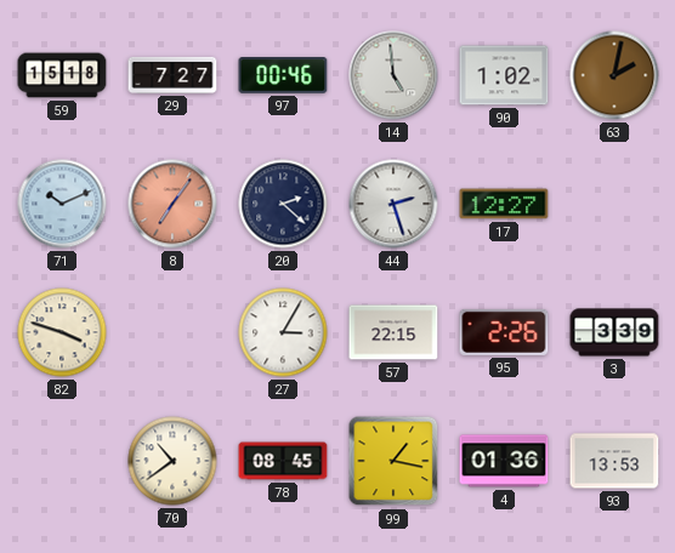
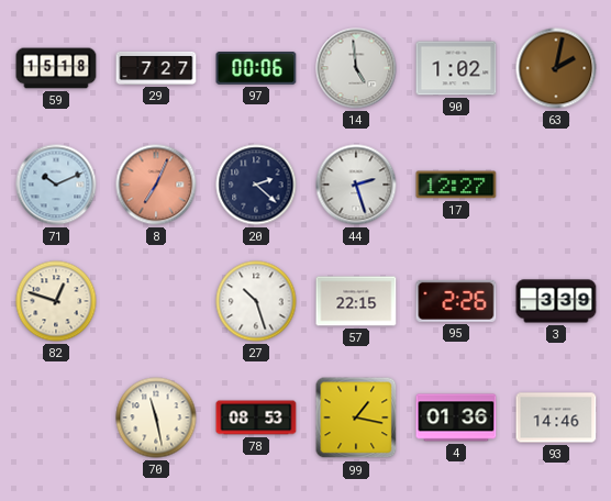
97: 00:46 -> 00:06 (256, 69)
8: 7:06 -> 7:04 (156, 185)
82: 3:48 -> 12:48 (56, 301)
27: 3:05 -> 10:27 (256, 301)
70: 10:39 -> 11:28 (156, 417)
78: 08:45 -> 08:53 (256, 417)
93: 13:53 -> 14:46 (556, 417)
